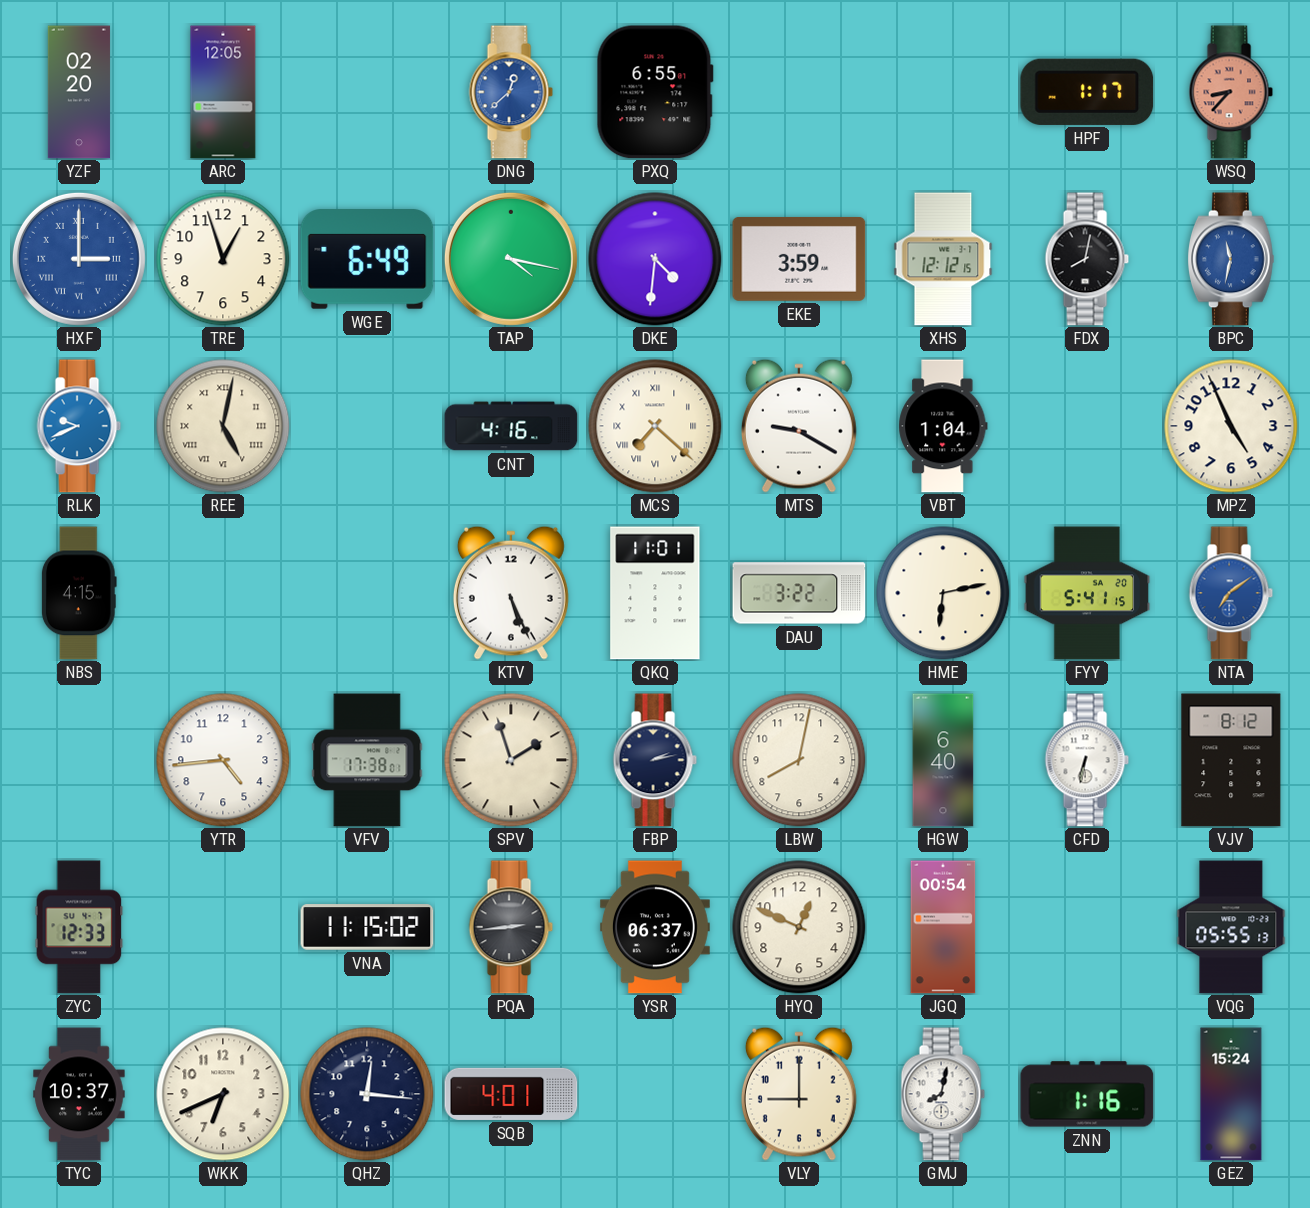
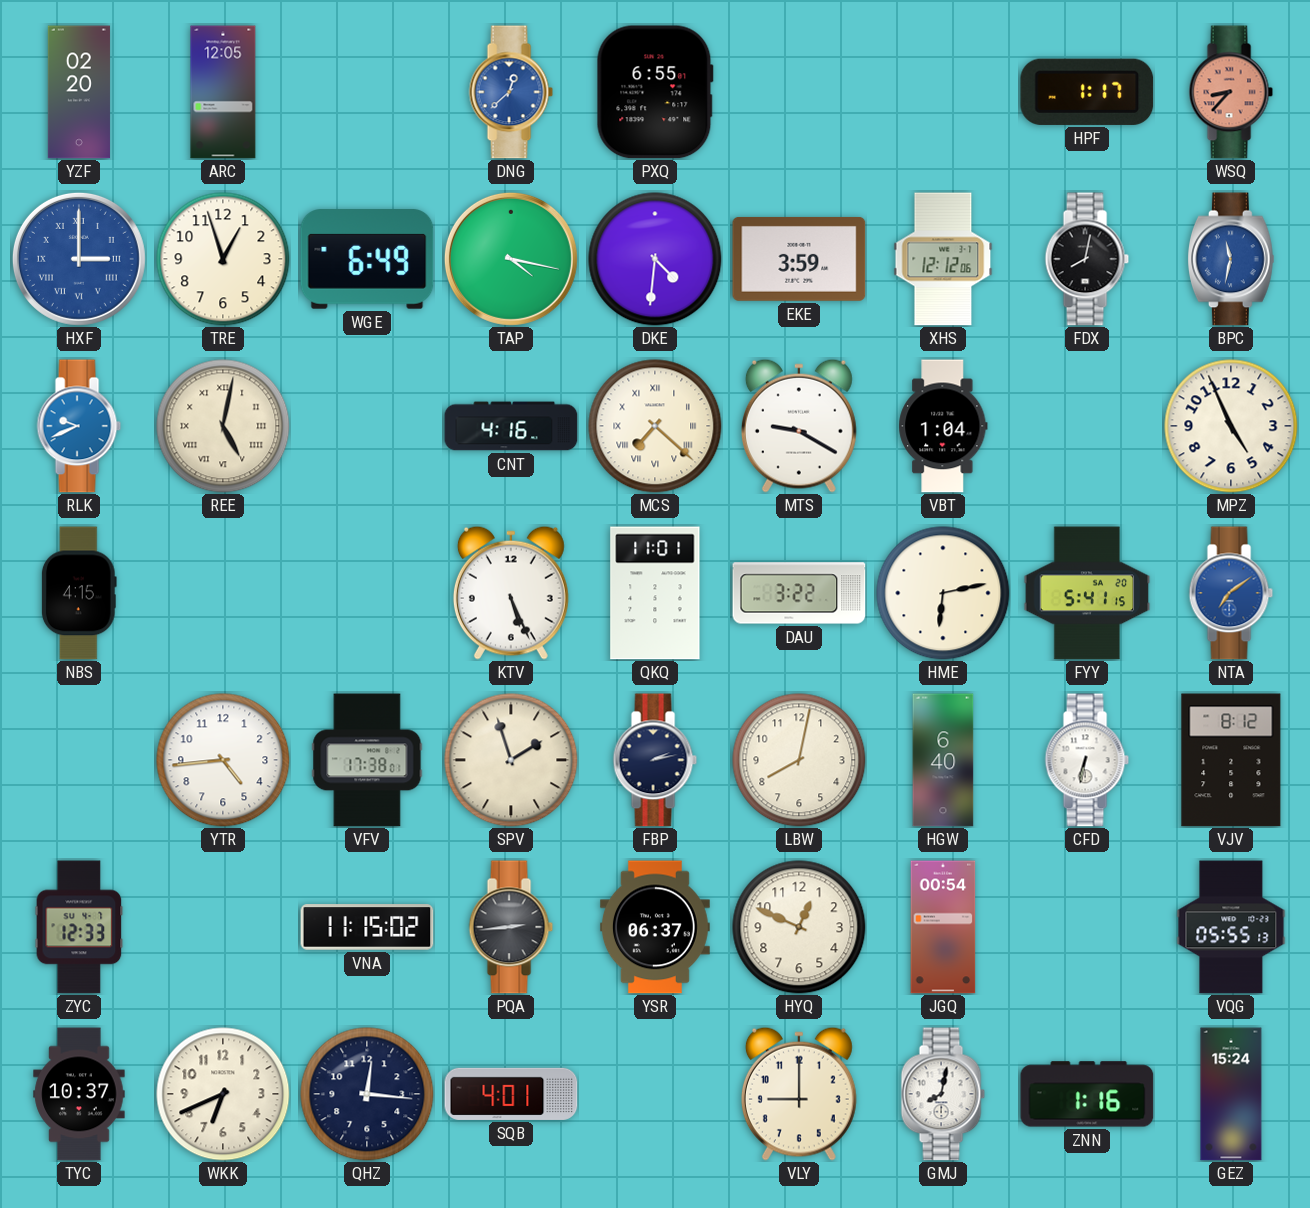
XHS: 12:12:15 -> 12:12:06 (943, 259)
